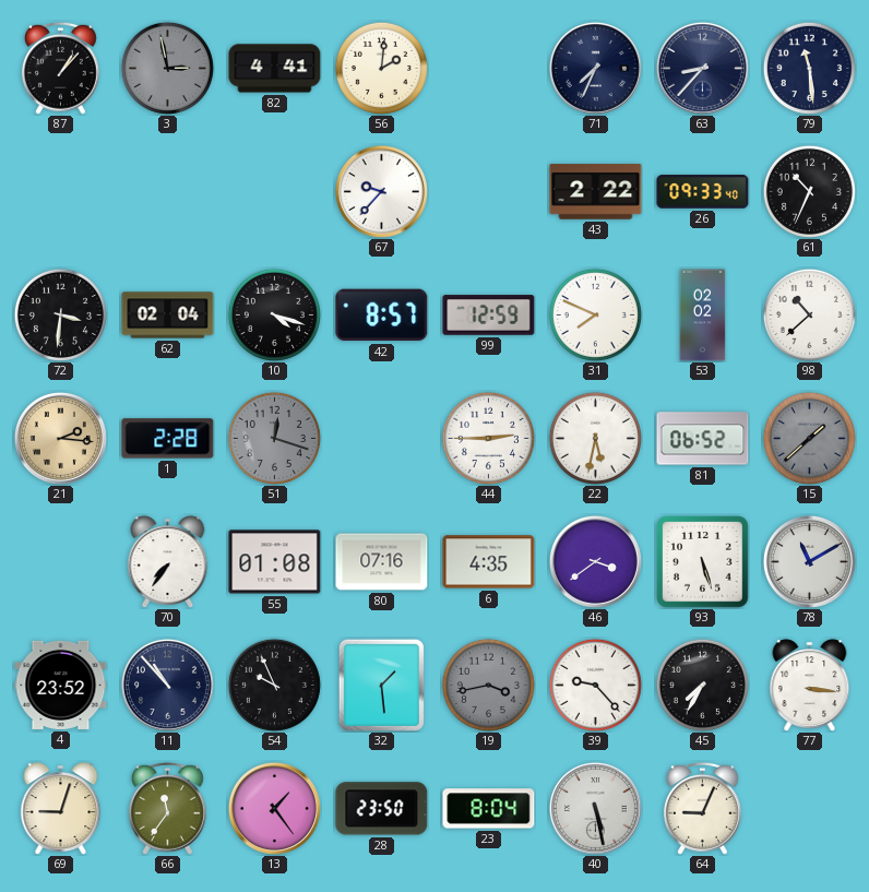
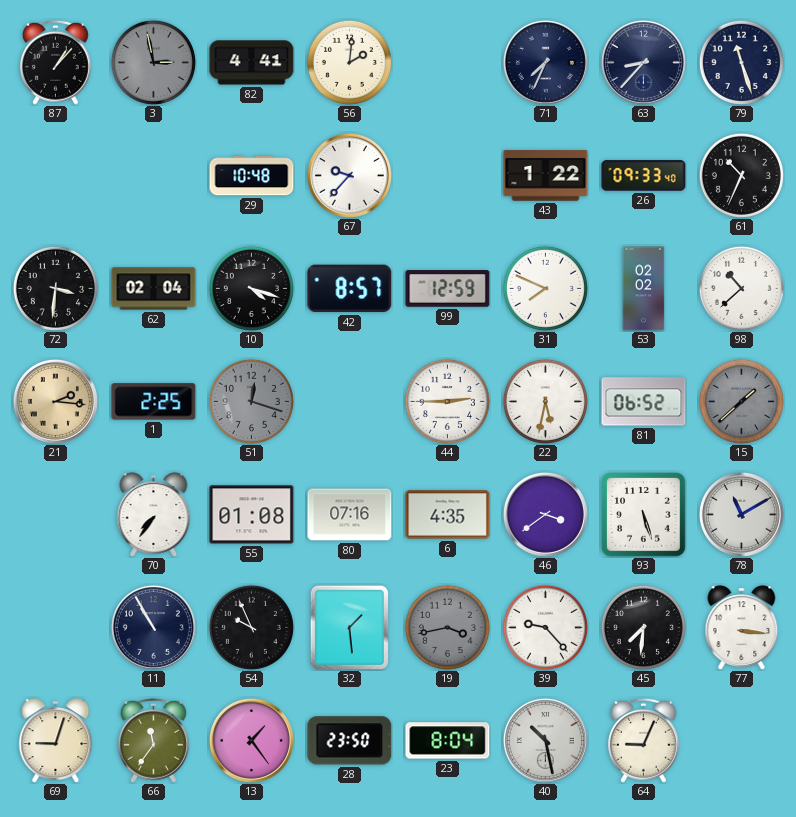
79: 11:29 -> 11:27 (741, 62)
29: none -> 10:48 (252, 176)
43: 2:22 -> 1:22 (546, 176)
1: 2:28 -> 2:25 (154, 402)
4: 23:52 -> none (61, 685)
11: 10:53 -> 10:55 (153, 627)
45: 7:35 -> 7:31 (643, 627)
40: 5:28 -> 10:28 (545, 740)
